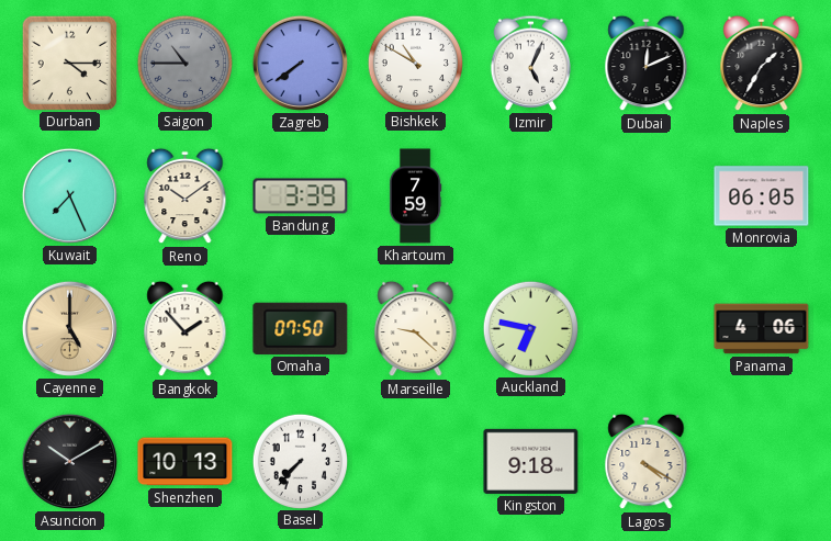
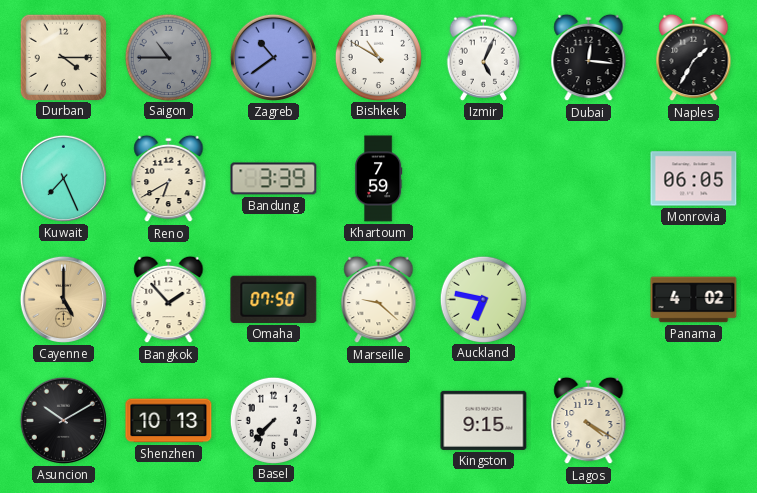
Zagreb: 7:39 -> 10:39 (273, 57)
Dubai: 12:11 -> 12:16 (589, 58)
Reno: 10:09 -> 6:40 (169, 179)
Panama: 4:06 -> 4:02 (694, 300)
Kingston: 9:18 -> 9:15 (484, 420)
